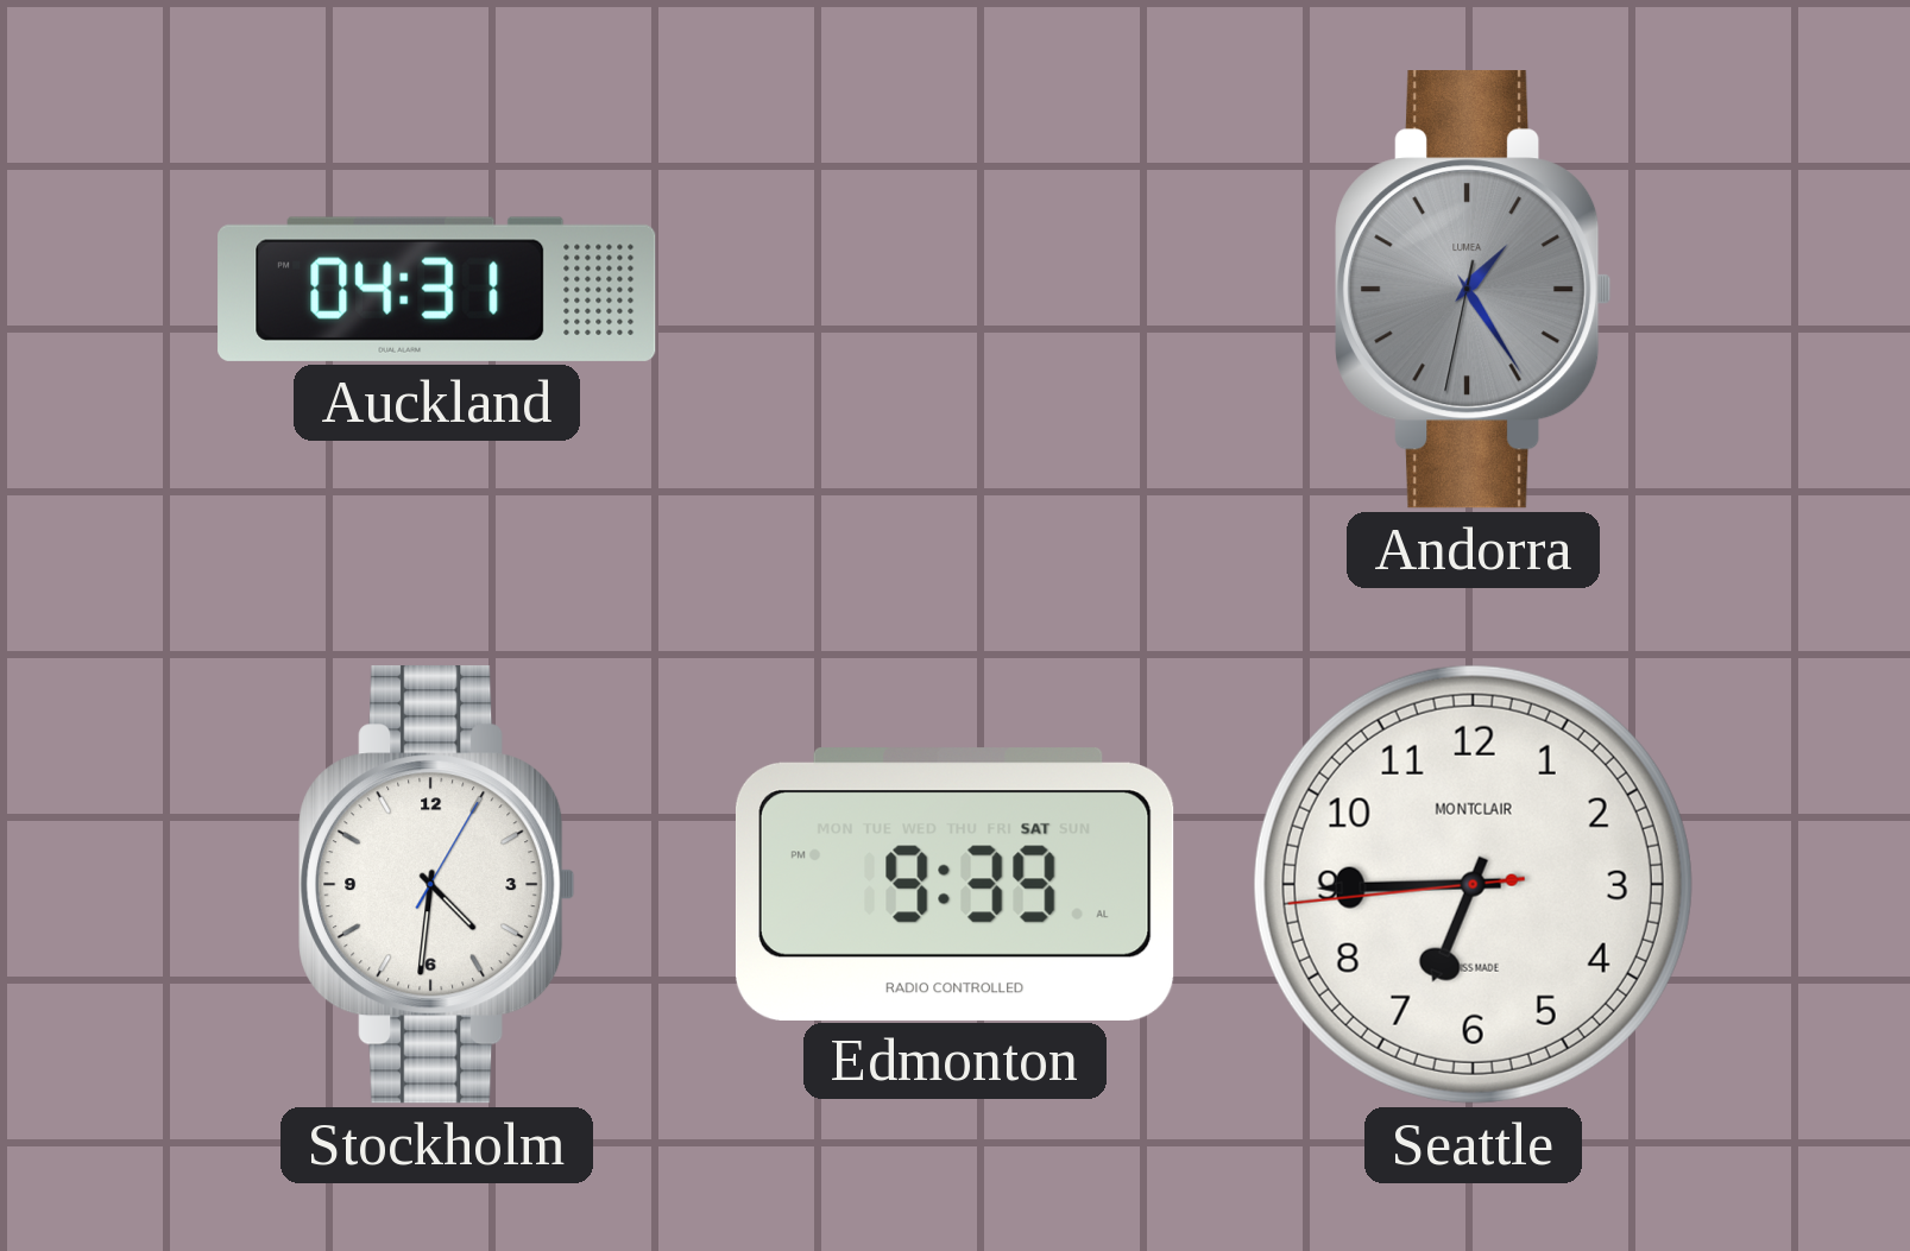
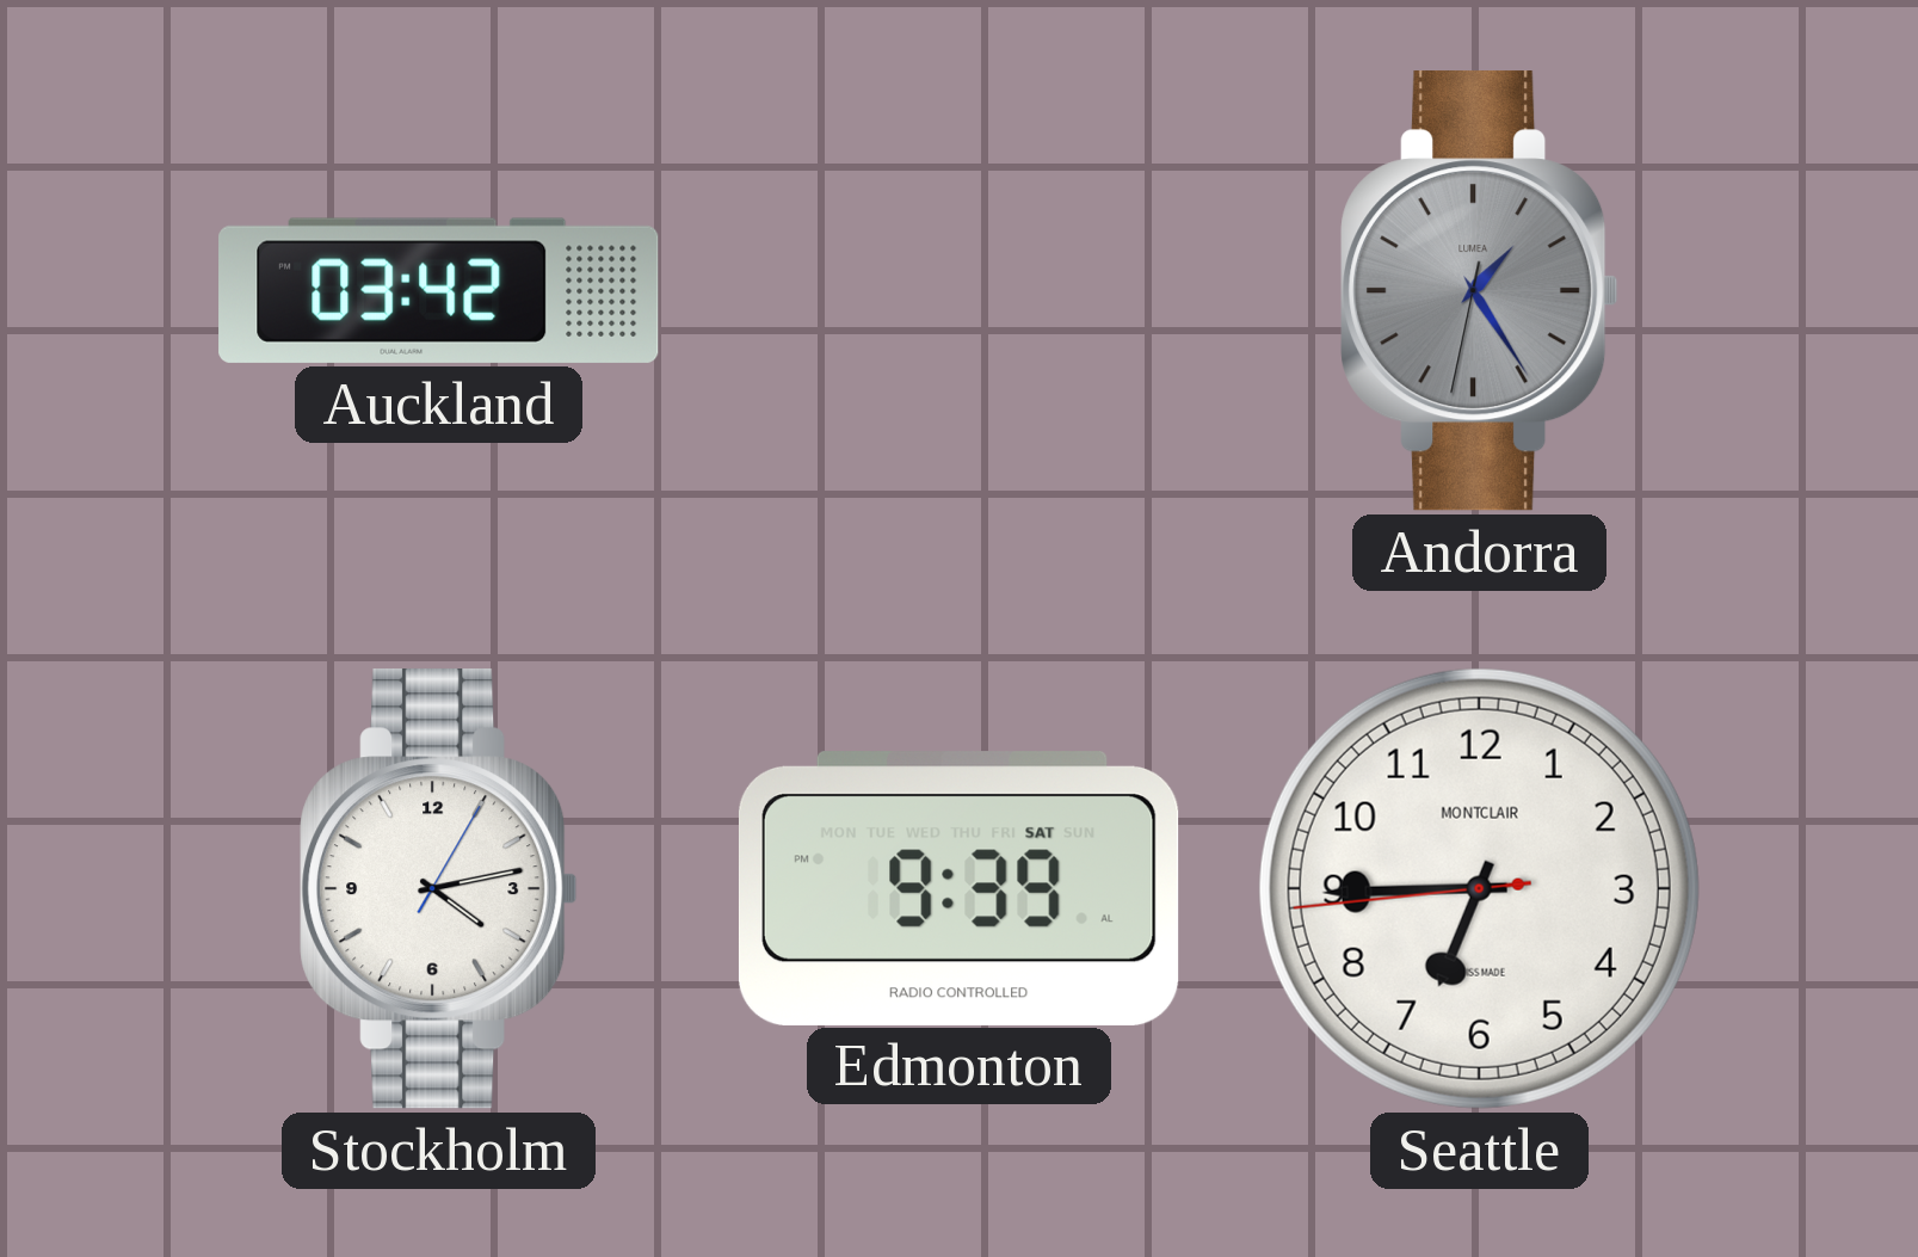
Auckland: 04:31 -> 03:42 (439, 290)
Stockholm: 4:31 -> 4:13 (439, 889)
